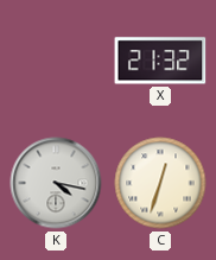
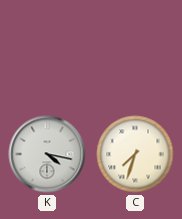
X: 21:32 -> none (160, 61)
C: 12:33 -> 7:33 (135, 154)
